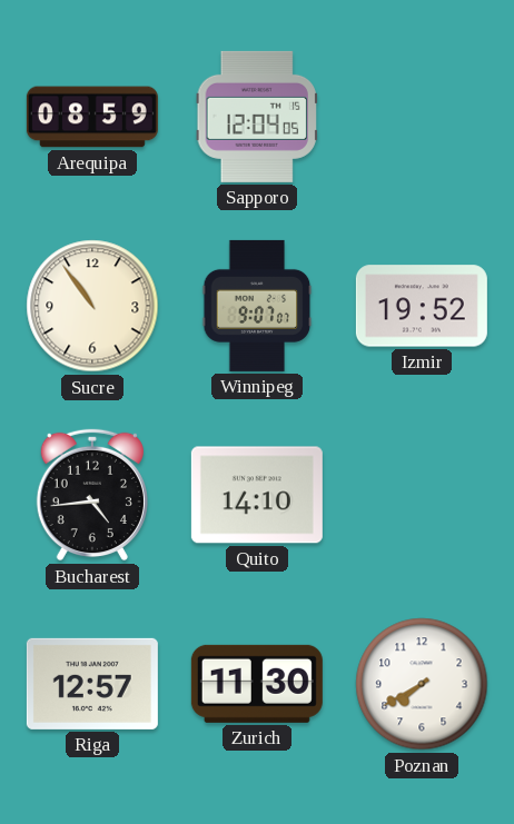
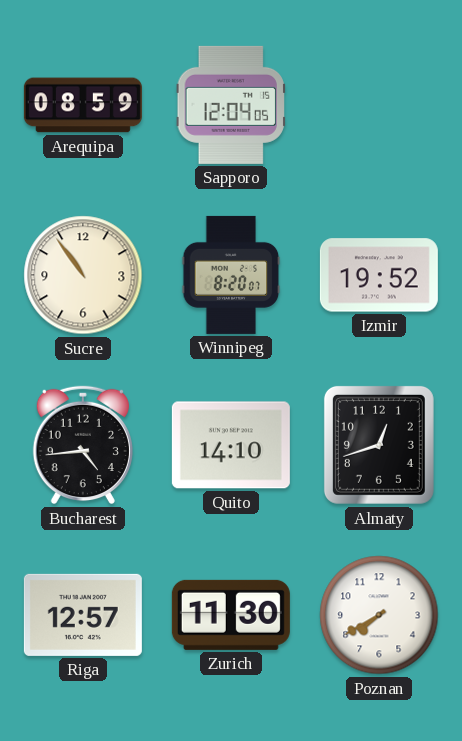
Winnipeg: 9:07 -> 8:20 (231, 275)
Almaty: none -> 12:42 (379, 445)
